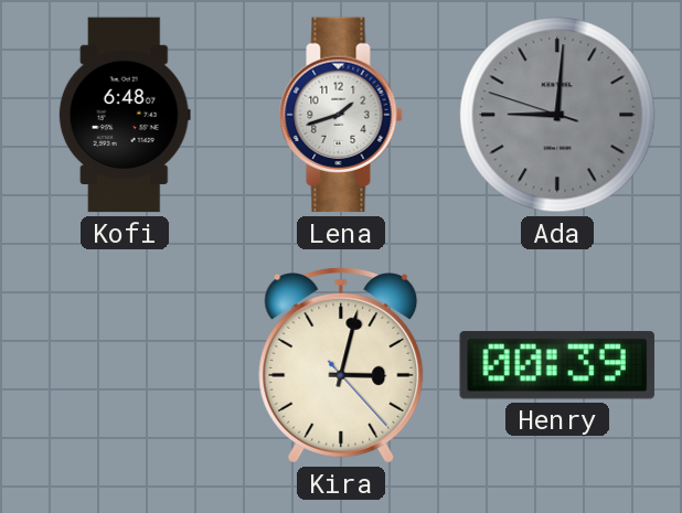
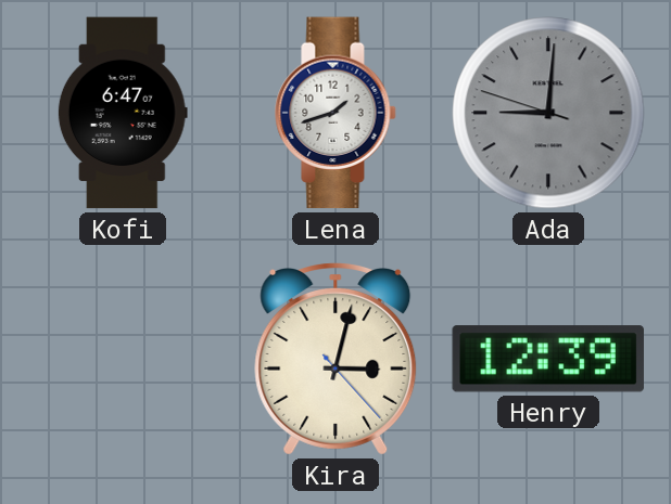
Kofi: 6:48 -> 6:47 (123, 113)
Henry: 00:39 -> 12:39 (548, 359)
